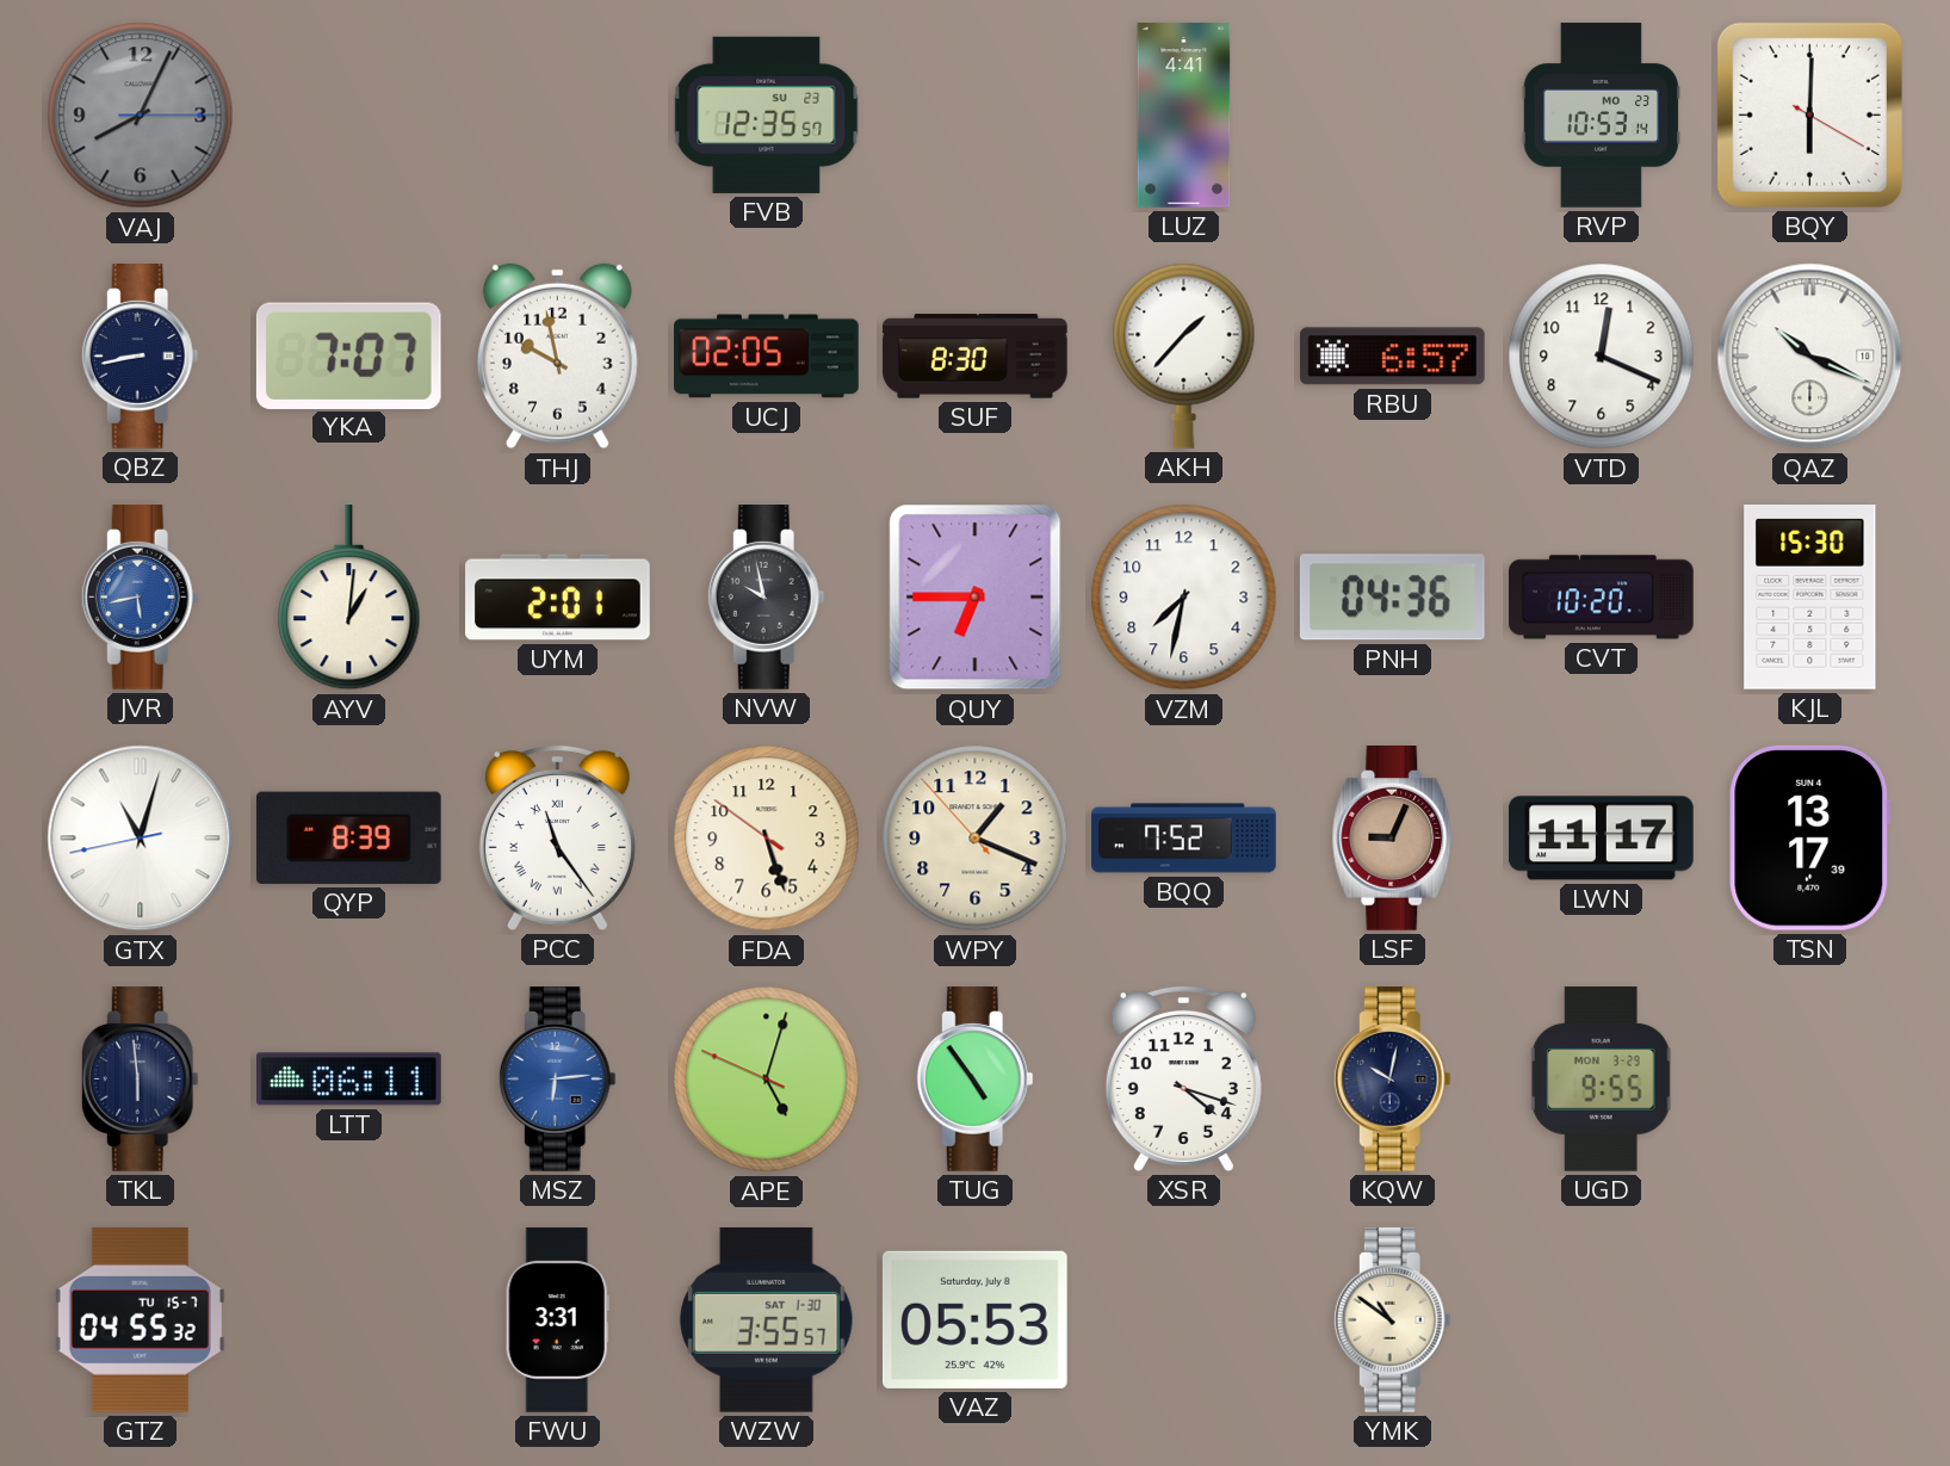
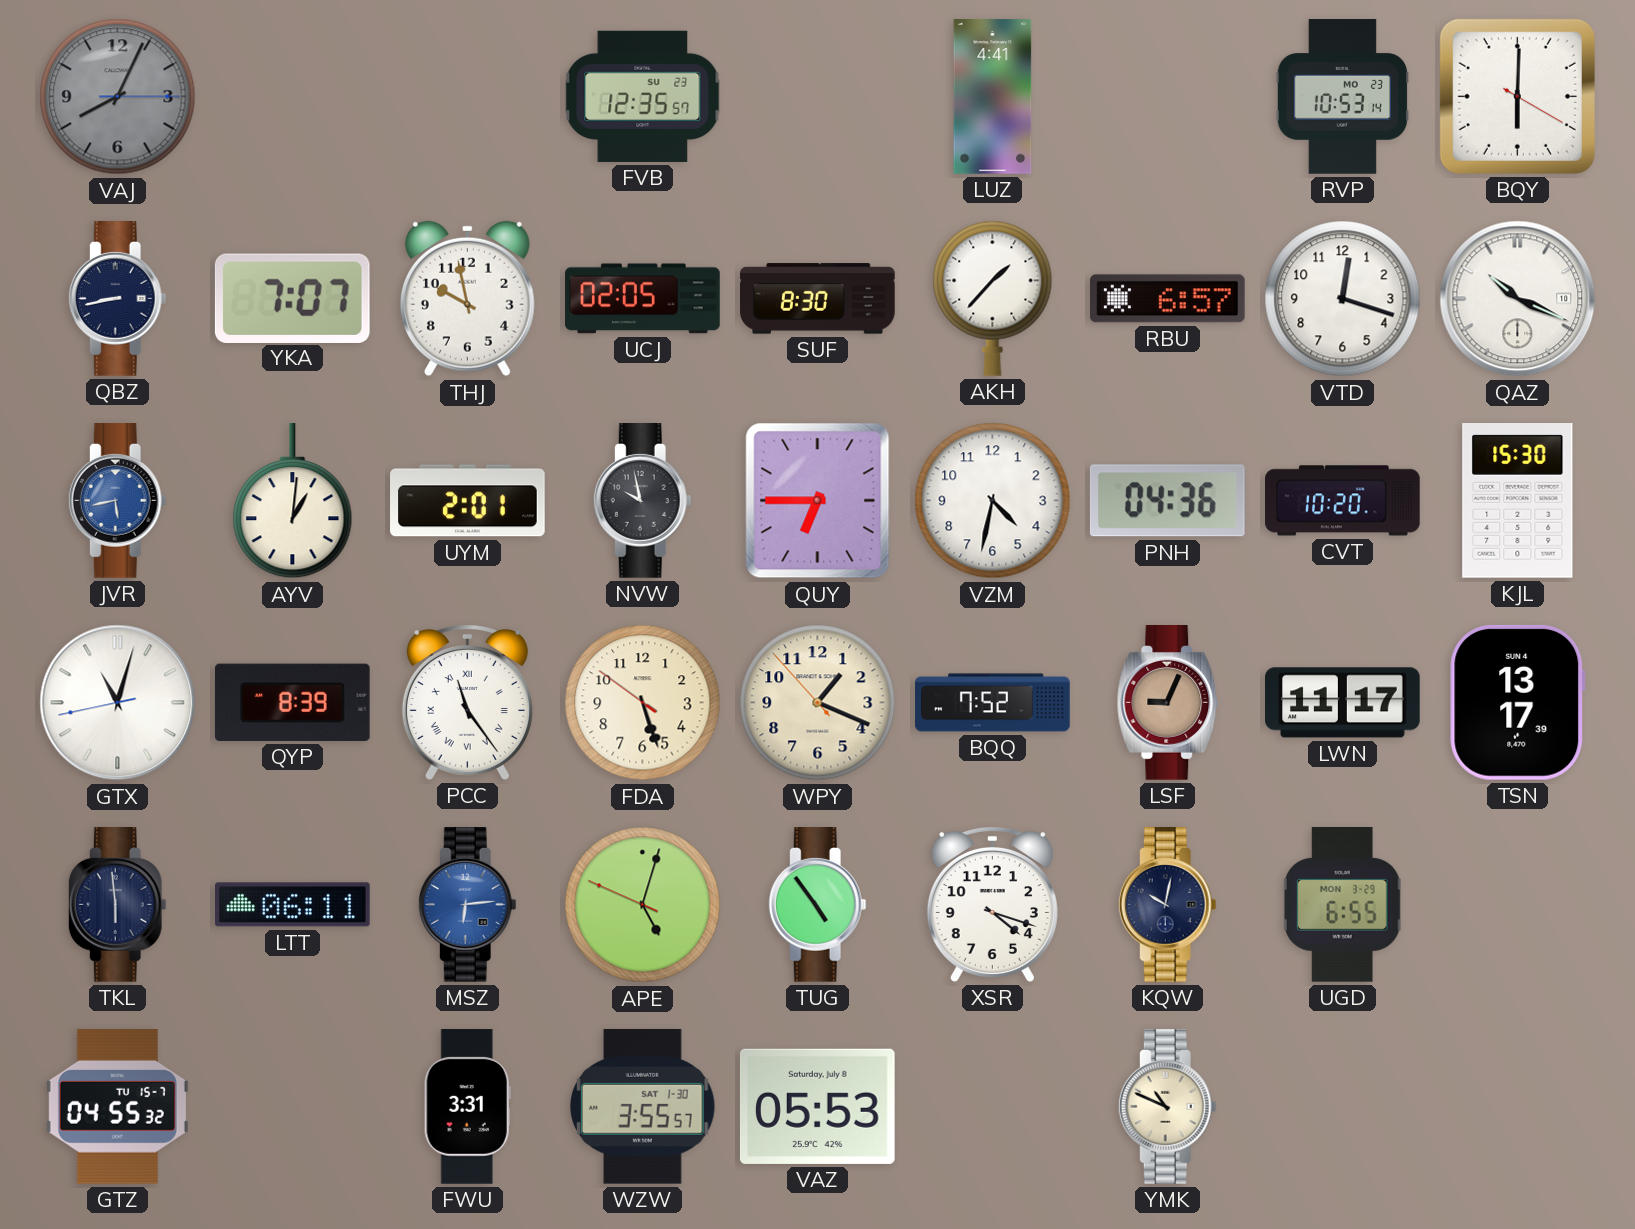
VTD: 12:19 -> 12:18 (1343, 299)
VZM: 7:32 -> 4:32 (993, 501)
UGD: 9:55 -> 6:55 (1343, 905)
YMK: 10:51 -> 10:49 (1167, 1107)
